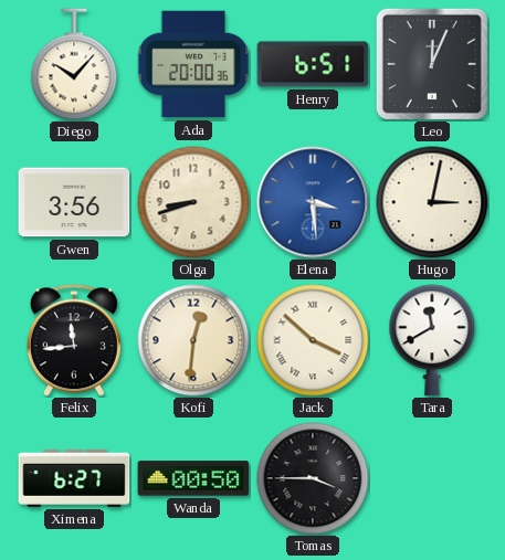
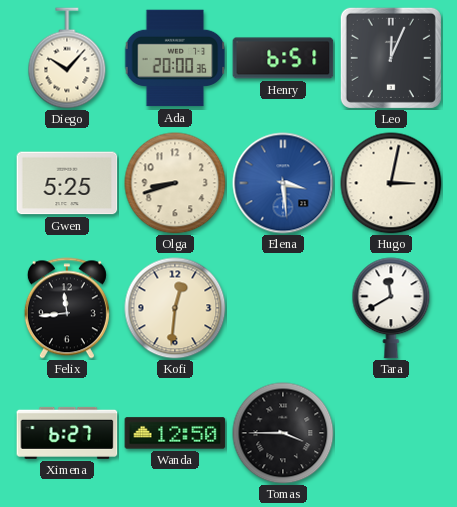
Gwen: 3:56 -> 5:25 (67, 183)
Jack: 3:52 -> none (313, 340)
Wanda: 00:50 -> 12:50 (175, 433)
